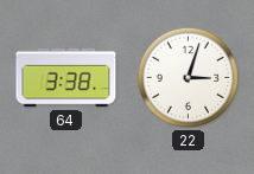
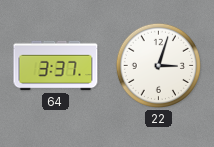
64: 3:38 -> 3:37 (56, 66)
